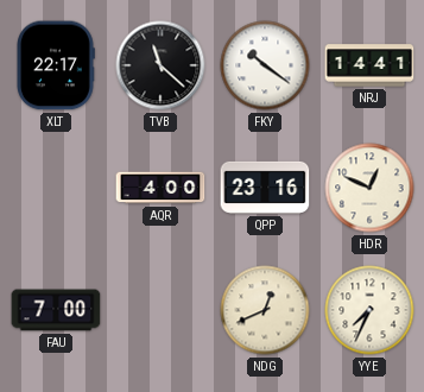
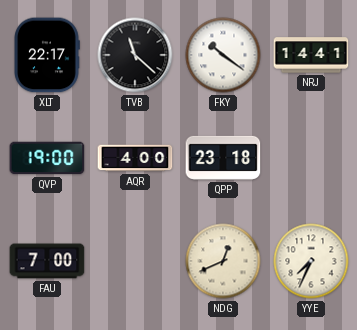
QVP: none -> 19:00 (47, 158)
QPP: 23:16 -> 23:18 (223, 158)
HDR: 12:49 -> none (369, 188)
